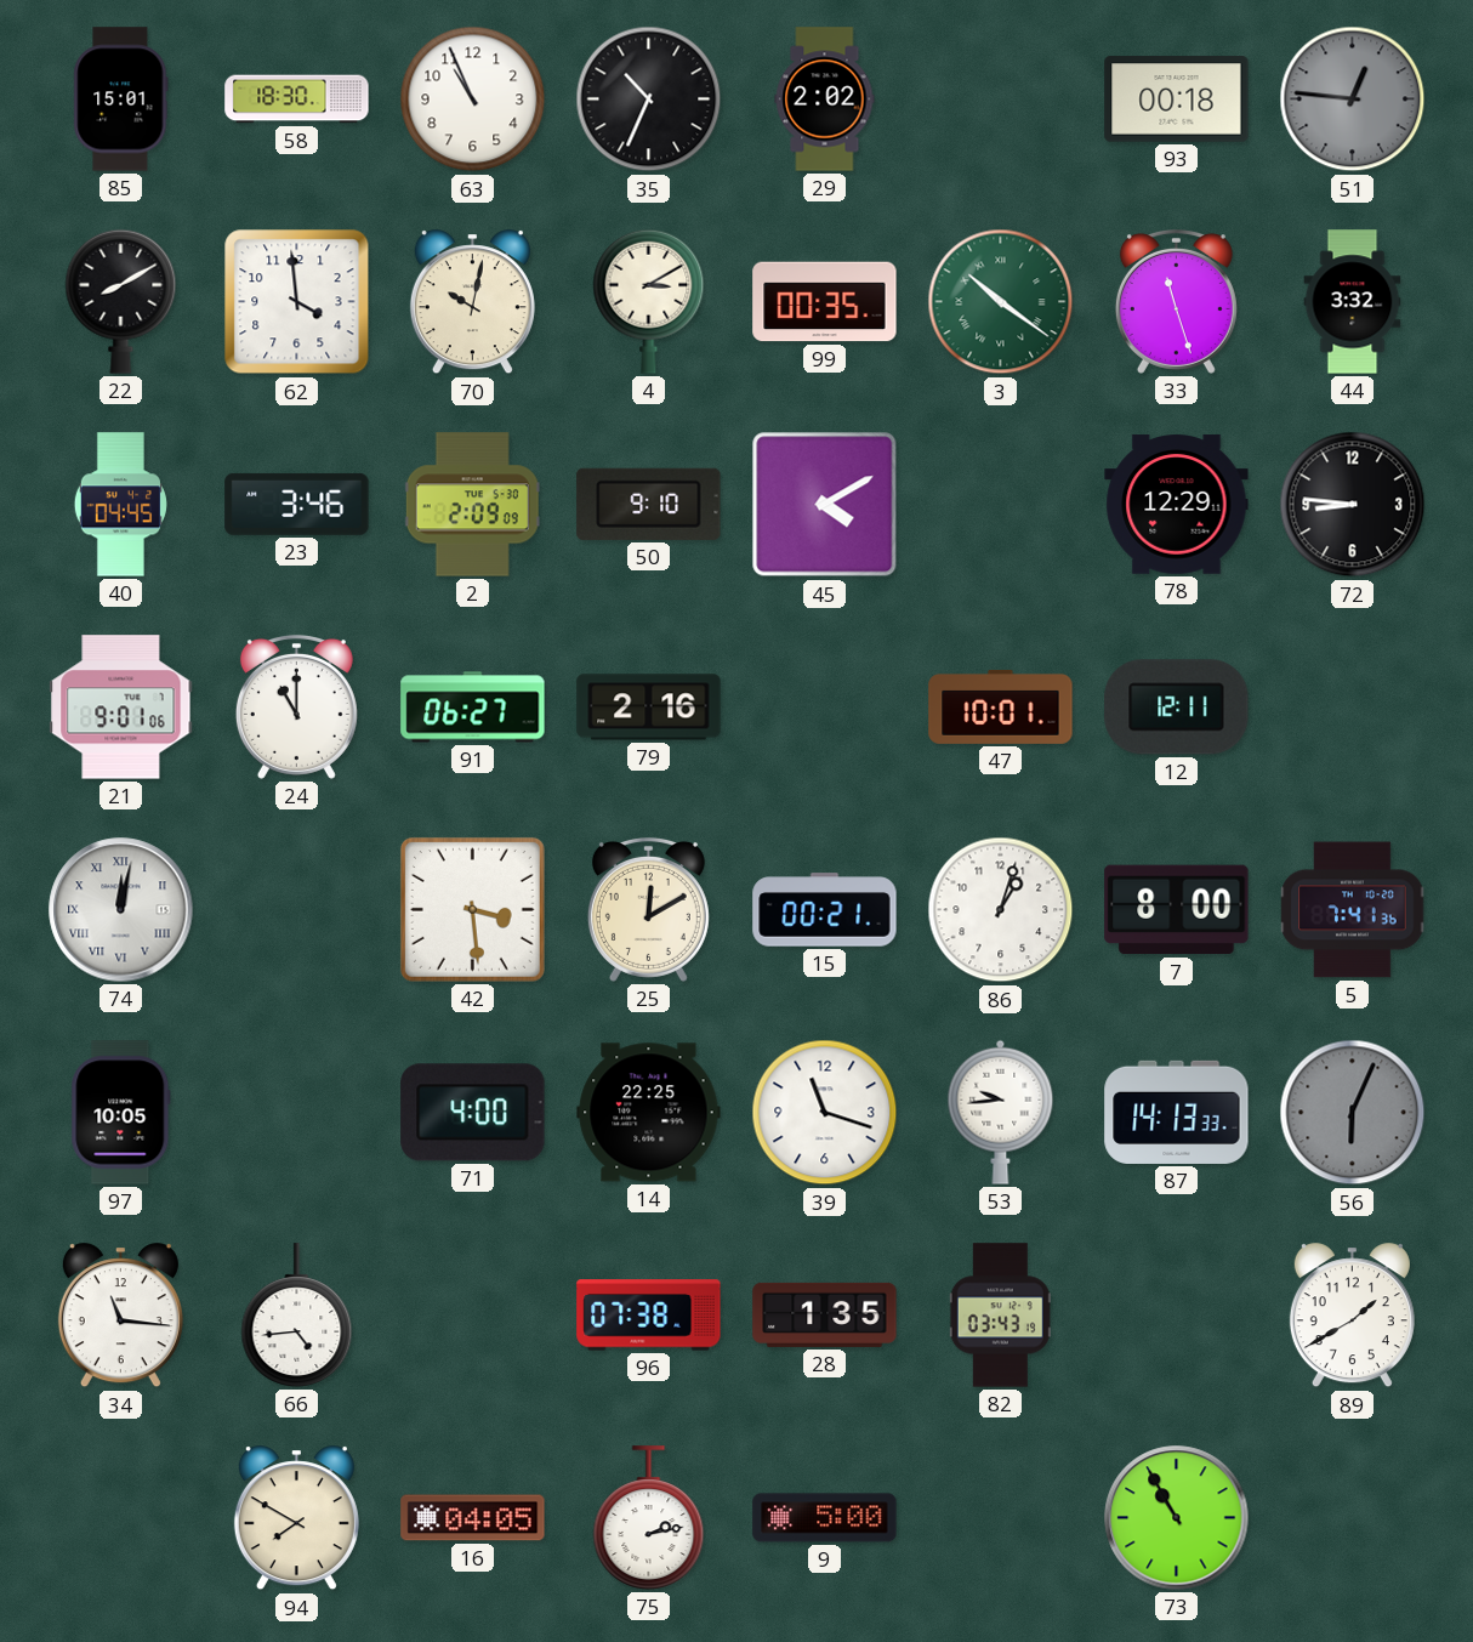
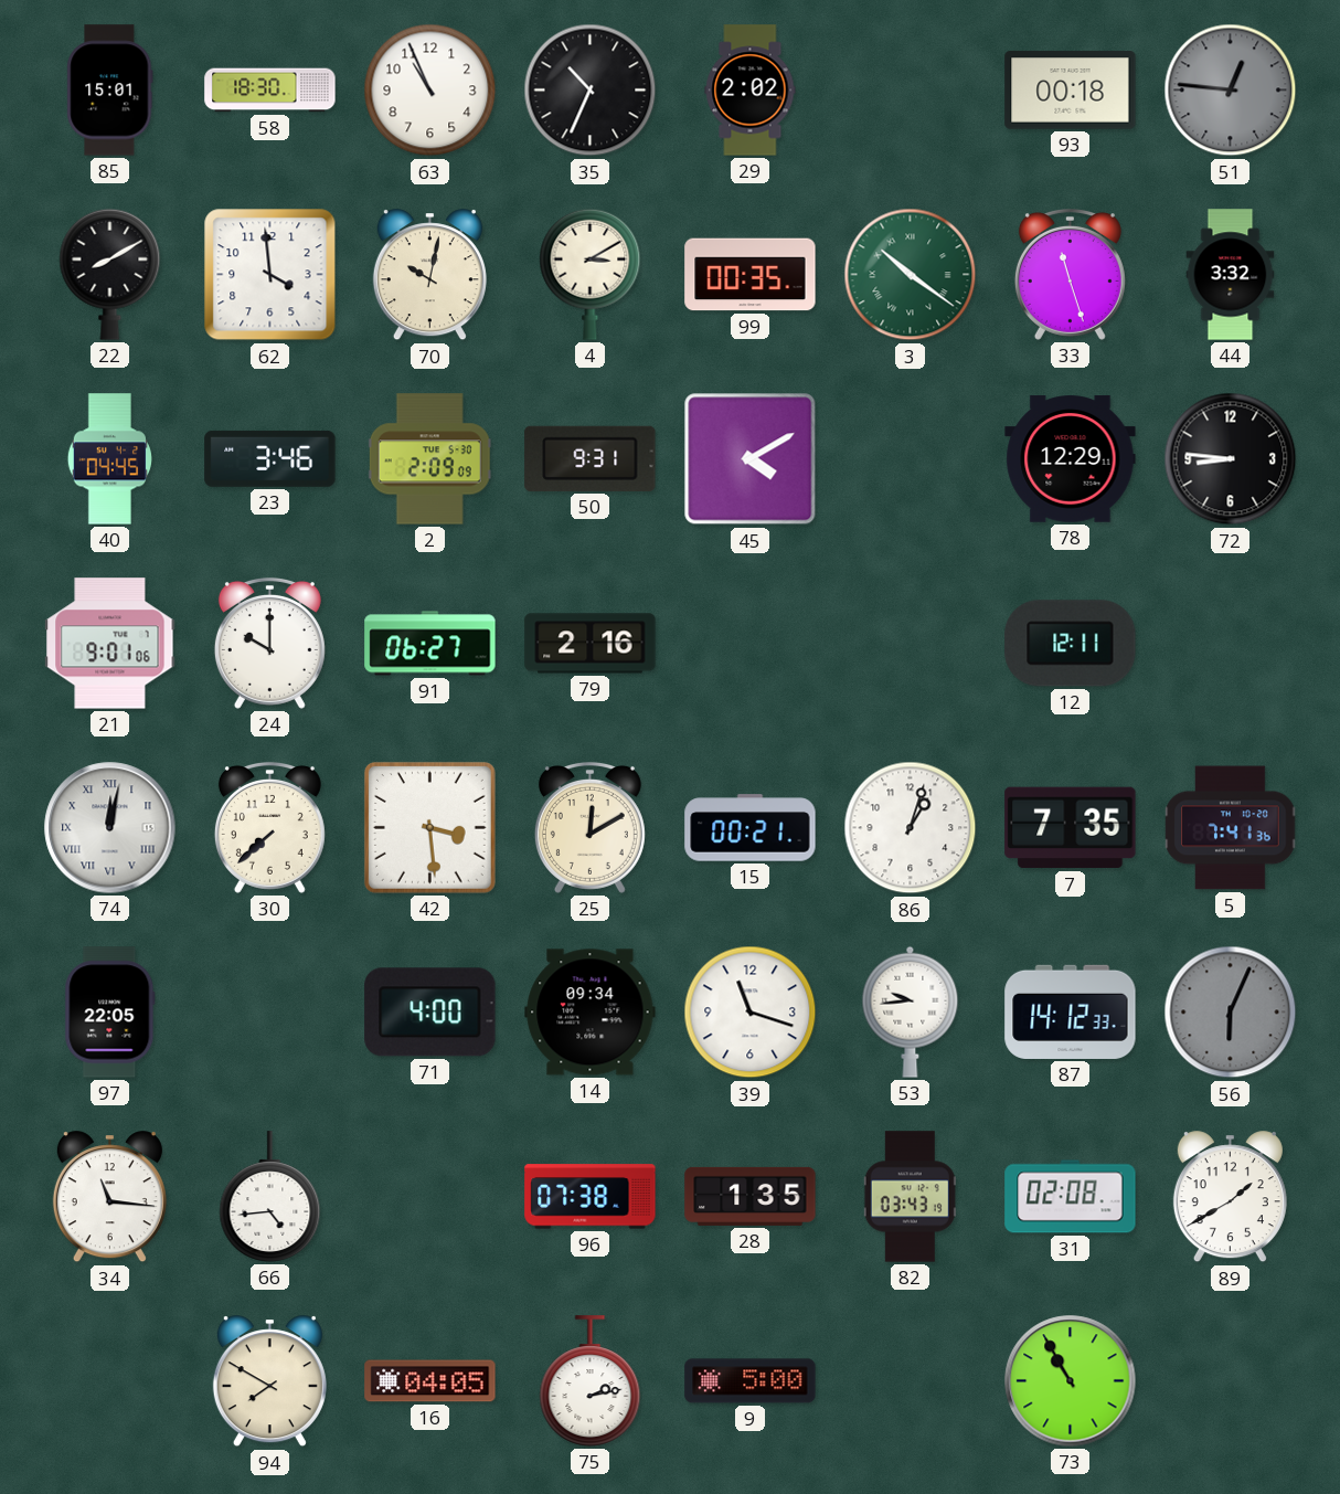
50: 9:10 -> 9:31 (591, 458)
24: 11:00 -> 10:00 (269, 643)
47: 10:01 -> none (1001, 706)
30: none -> 7:38 (269, 827)
7: 8:00 -> 7:35 (1071, 828)
97: 10:05 -> 22:05 (110, 1013)
14: 22:25 -> 09:34 (591, 1013)
87: 14:13 -> 14:12 (1071, 1011)
31: none -> 02:08 (1071, 1197)
